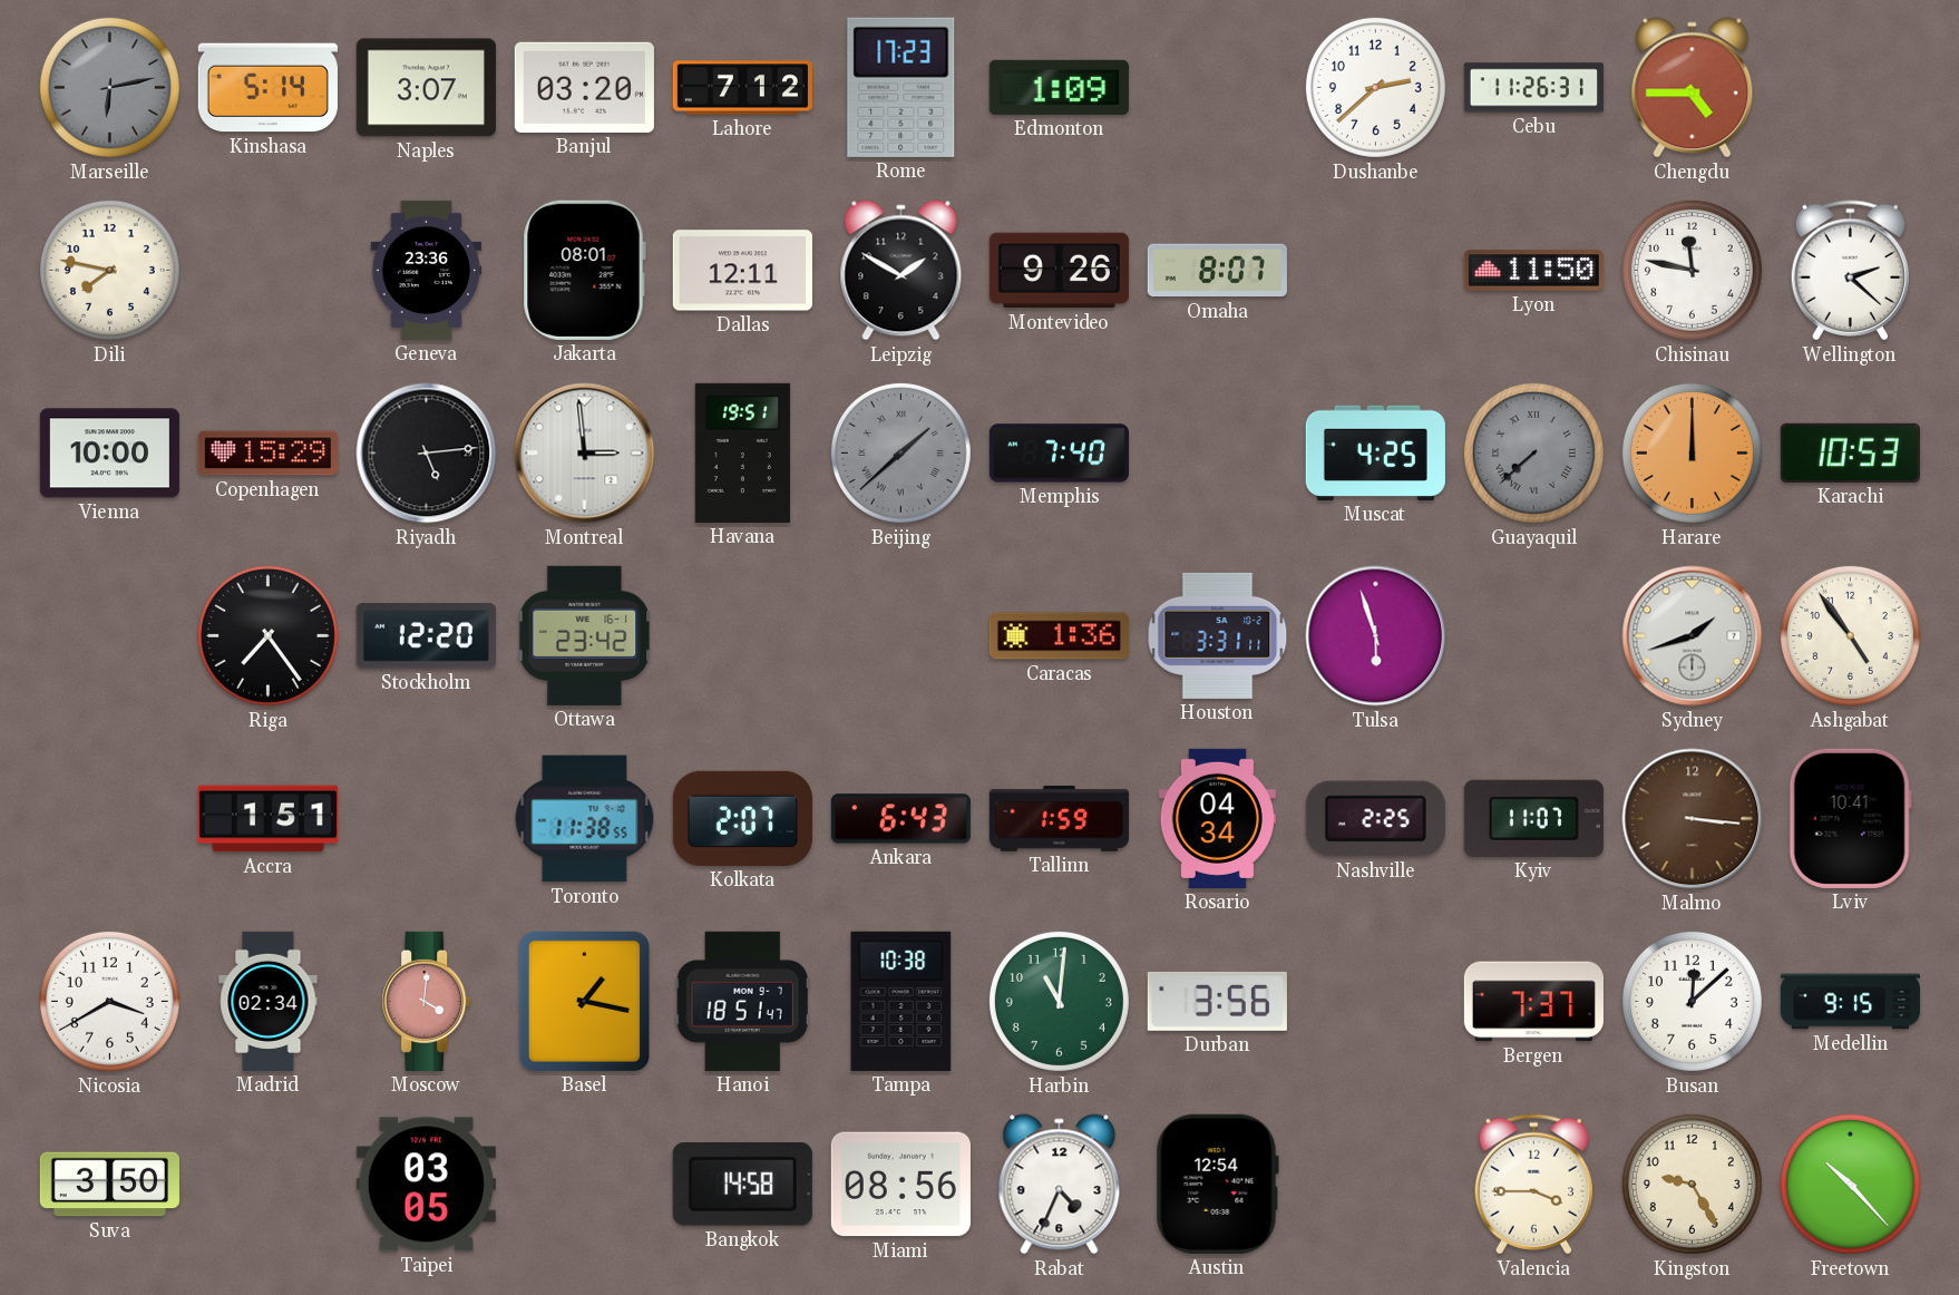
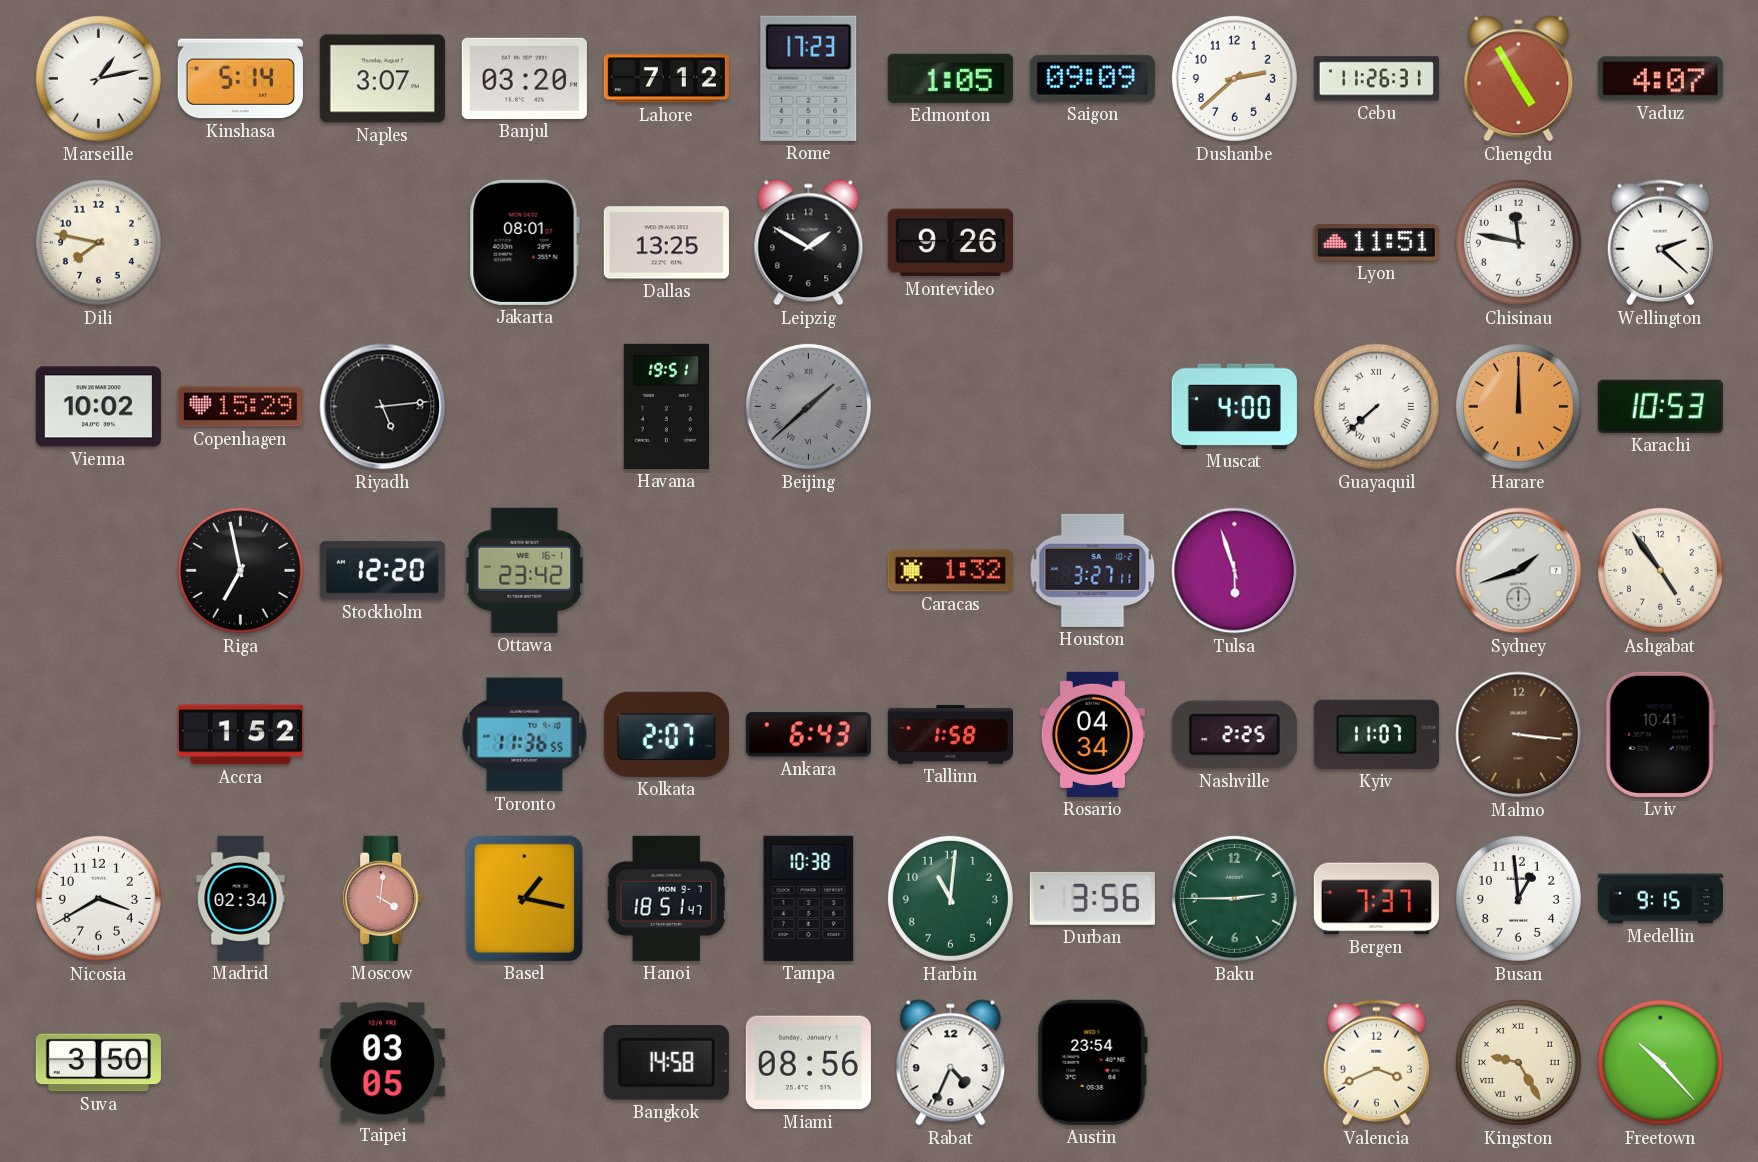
Marseille: 6:13 -> 1:13 (98, 78)
Marseille dial: grey -> white (98, 78)
Edmonton: 1:09 -> 1:05 (950, 78)
Saigon: none -> 09:09 (1092, 78)
Chengdu: 4:45 -> 4:55 (1519, 79)
Vaduz: none -> 4:07 (1660, 79)
Geneva: 23:36 -> none (427, 270)
Dallas: 12:11 -> 13:25 (666, 243)
Omaha: 8:07 -> none (1217, 271)
Lyon: 11:50 -> 11:51 (1376, 243)
Vienna: 10:00 -> 10:02 (98, 407)
Montreal: 2:59 -> none (585, 454)
Memphis: 7:40 -> none (1059, 454)
Muscat: 4:25 -> 4:00 (1234, 406)
Guayaquil dial: grey -> white (1376, 406)
Riga: 7:24 -> 6:58 (240, 570)
Caracas: 1:36 -> 1:32 (950, 571)
Houston: 3:31 -> 3:27 (1093, 570)
Accra: 1:51 -> 1:52 (240, 735)
Toronto: 11:38 -> 11:36 (525, 735)
Tallinn: 1:59 -> 1:58 (950, 735)
Baku: none -> 2:45 (1234, 898)
Busan: 12:08 -> 12:59 (1518, 898)
Austin: 12:54 -> 23:54 (1092, 1062)
Valencia: 3:45 -> 3:41 (1376, 1063)
Kingston numerals: Arabic -> Roman (1518, 1062)
